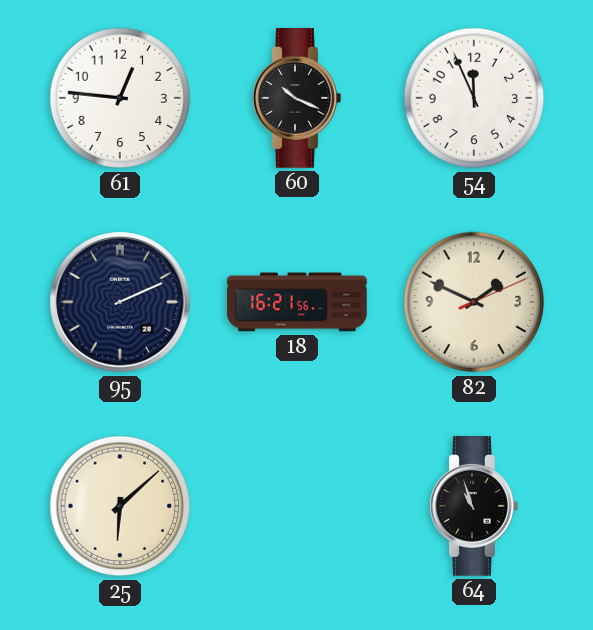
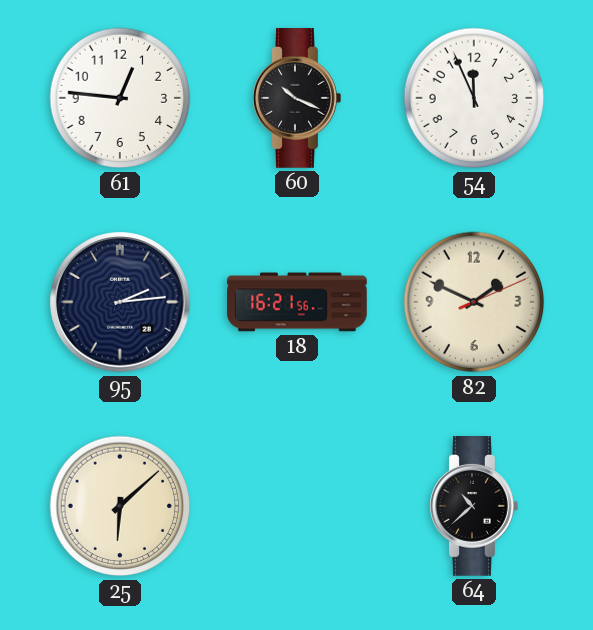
95: 2:11 -> 2:14 (120, 302)
64: 10:57 -> 10:38 (474, 507)
